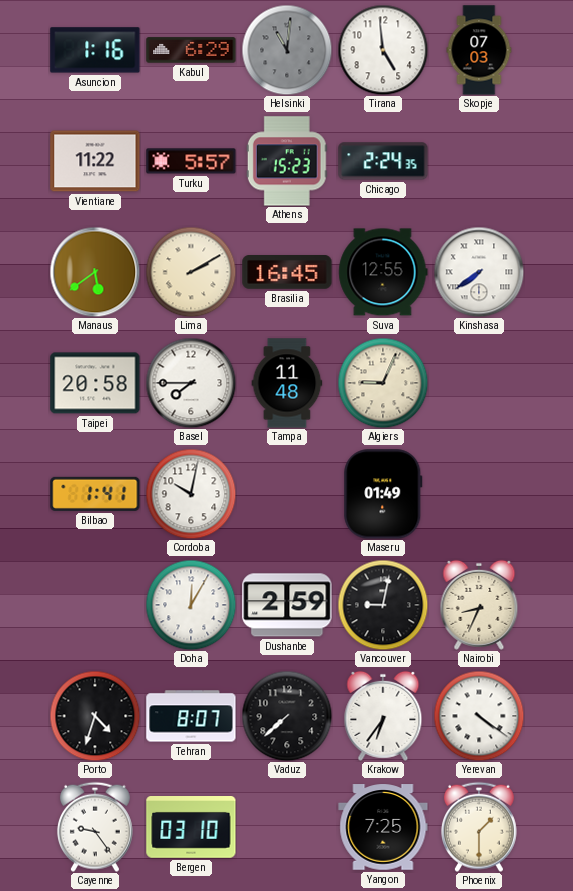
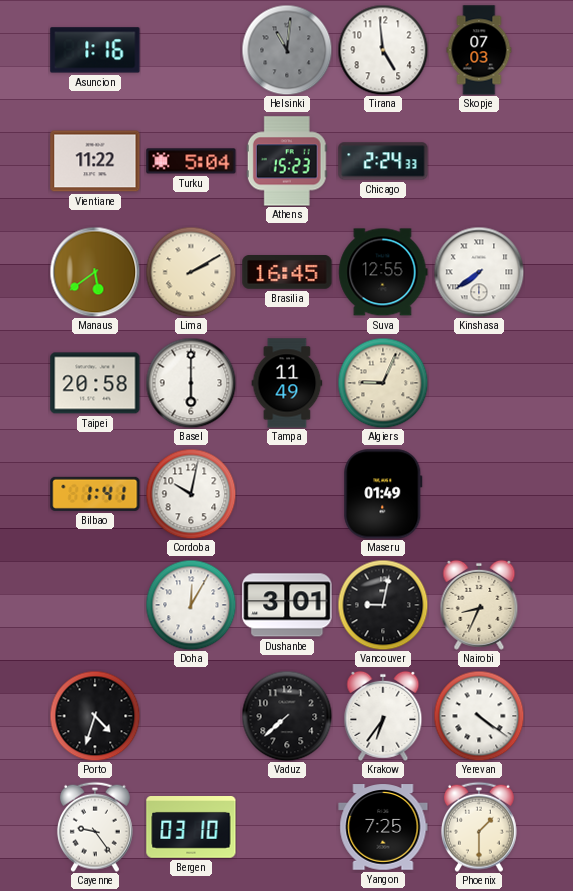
Kabul: 6:29 -> none (191, 50)
Turku: 5:57 -> 5:04 (191, 161)
Chicago: 2:24:35 -> 2:24:33 (383, 161)
Basel: 7:45 -> 6:00 (191, 383)
Tampa: 11:48 -> 11:49 (287, 383)
Dushanbe: 2:59 -> 3:01 (287, 605)
Tehran: 8:07 -> none (191, 716)
